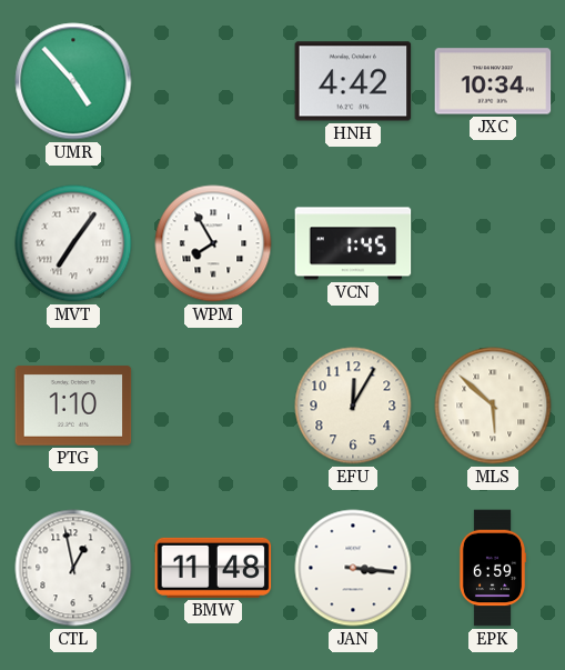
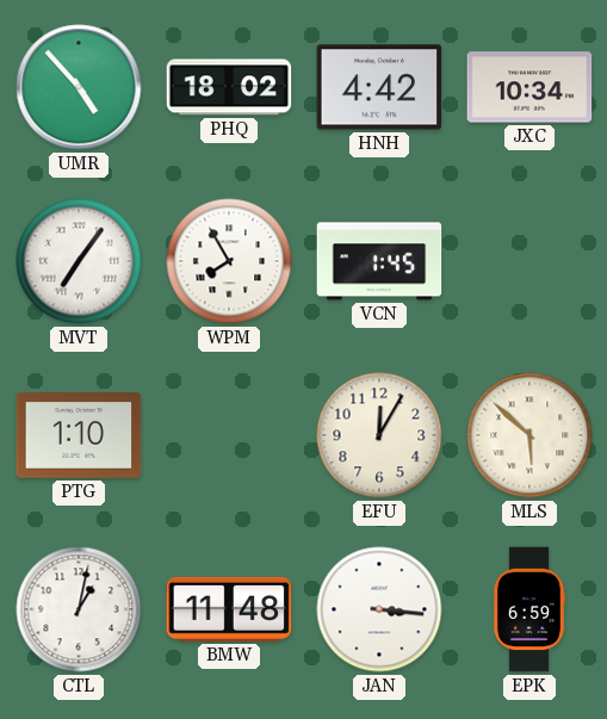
PHQ: none -> 18:02 (229, 87)
CTL: 12:58 -> 1:02 (79, 609)
